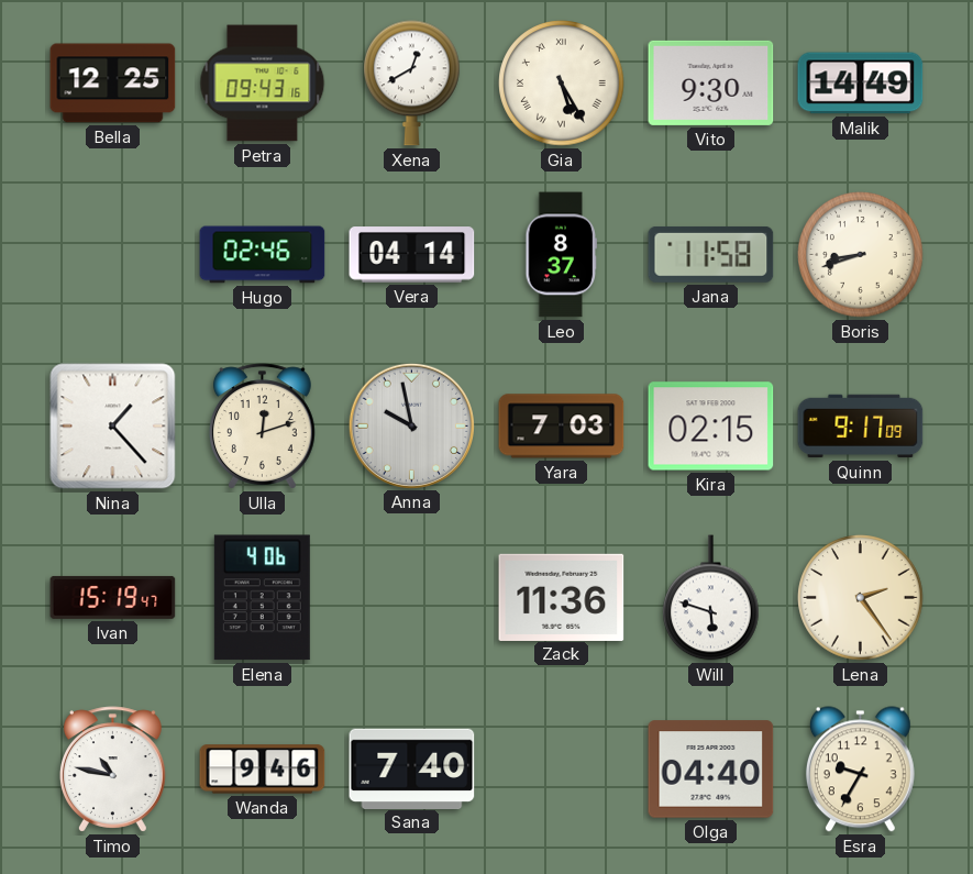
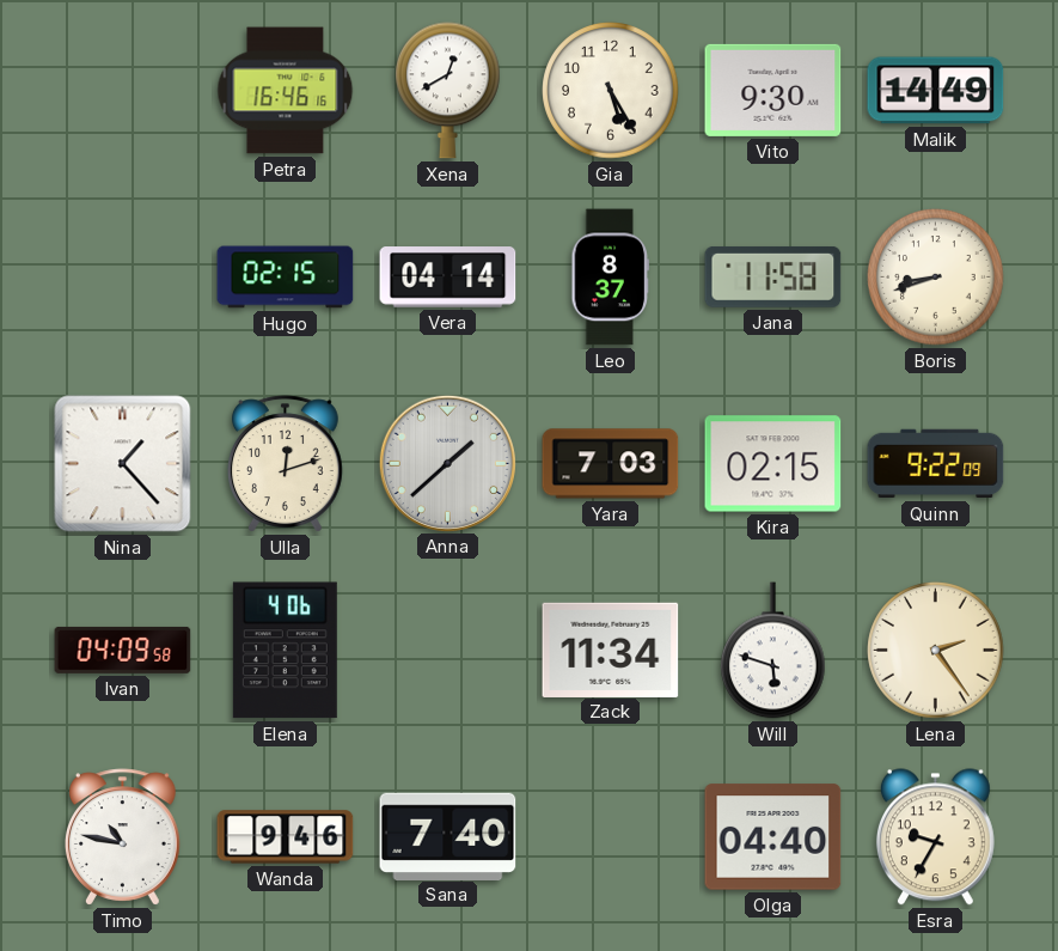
Bella: 12:25 -> none (113, 84)
Petra: 09:43 -> 16:46 (286, 91)
Gia numerals: Roman -> Arabic (611, 91)
Hugo: 02:46 -> 02:15 (286, 278)
Anna: 9:58 -> 1:38 (447, 463)
Quinn: 9:17 -> 9:22 (936, 464)
Ivan: 15:19 -> 04:09 (123, 650)
Zack: 11:36 -> 11:34 (611, 650)
